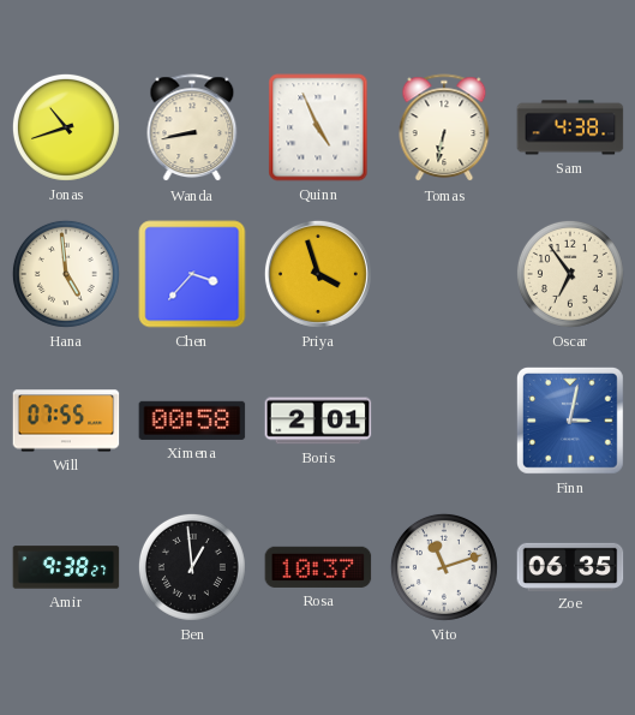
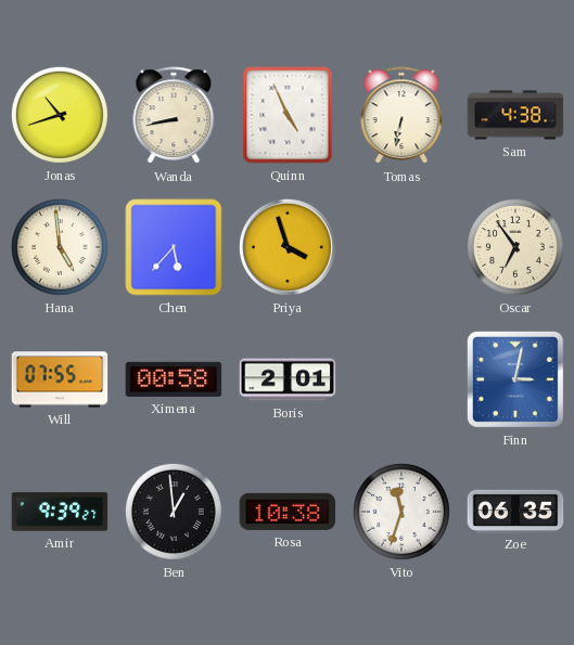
Chen: 3:37 -> 5:37 (174, 247)
Amir: 9:38 -> 9:39 (60, 512)
Rosa: 10:37 -> 10:38 (288, 512)
Vito: 11:12 -> 11:33 (401, 512)
